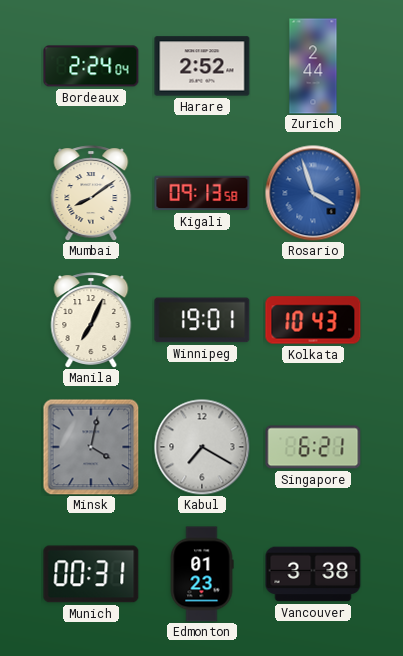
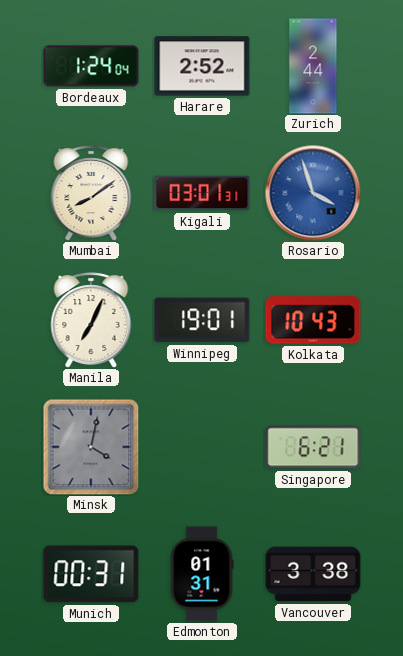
Bordeaux: 2:24 -> 1:24 (91, 66)
Kigali: 09:13 -> 03:01 (202, 193)
Kabul: 7:20 -> none (202, 447)
Edmonton: 01:23 -> 01:31 (202, 574)
